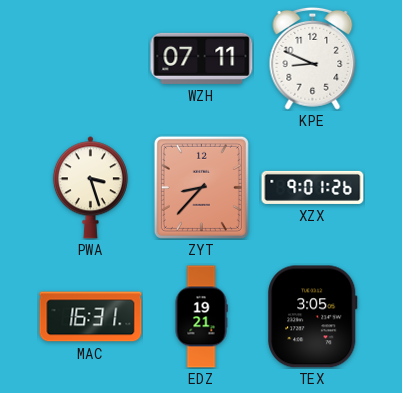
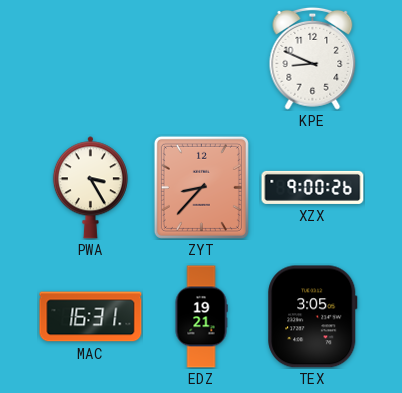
WZH: 07:11 -> none (202, 58)
PWA: 3:27 -> 3:25 (90, 188)
XZX: 9:01 -> 9:00 (313, 187)
